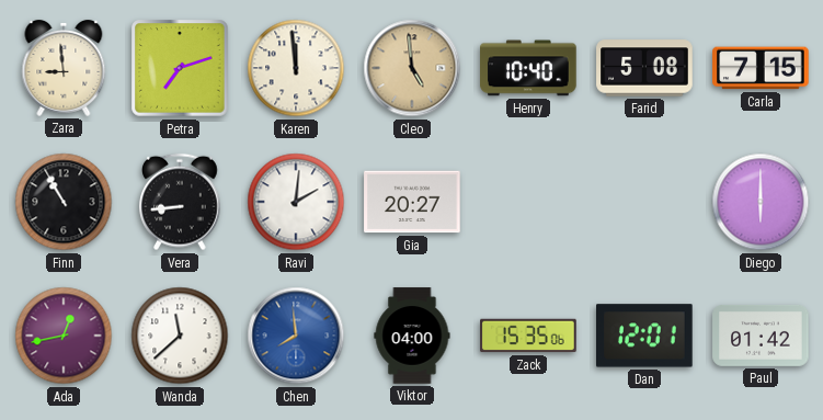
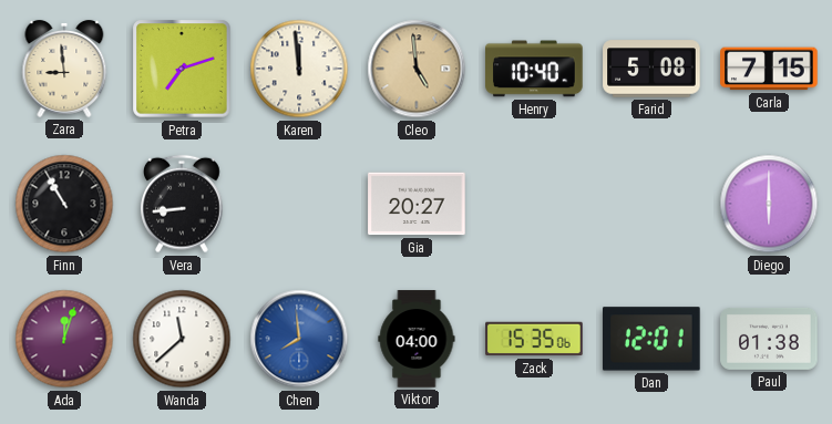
Ravi: 2:01 -> none (296, 202)
Ada: 12:43 -> 12:03 (64, 339)
Paul: 01:42 -> 01:38 (769, 339)
